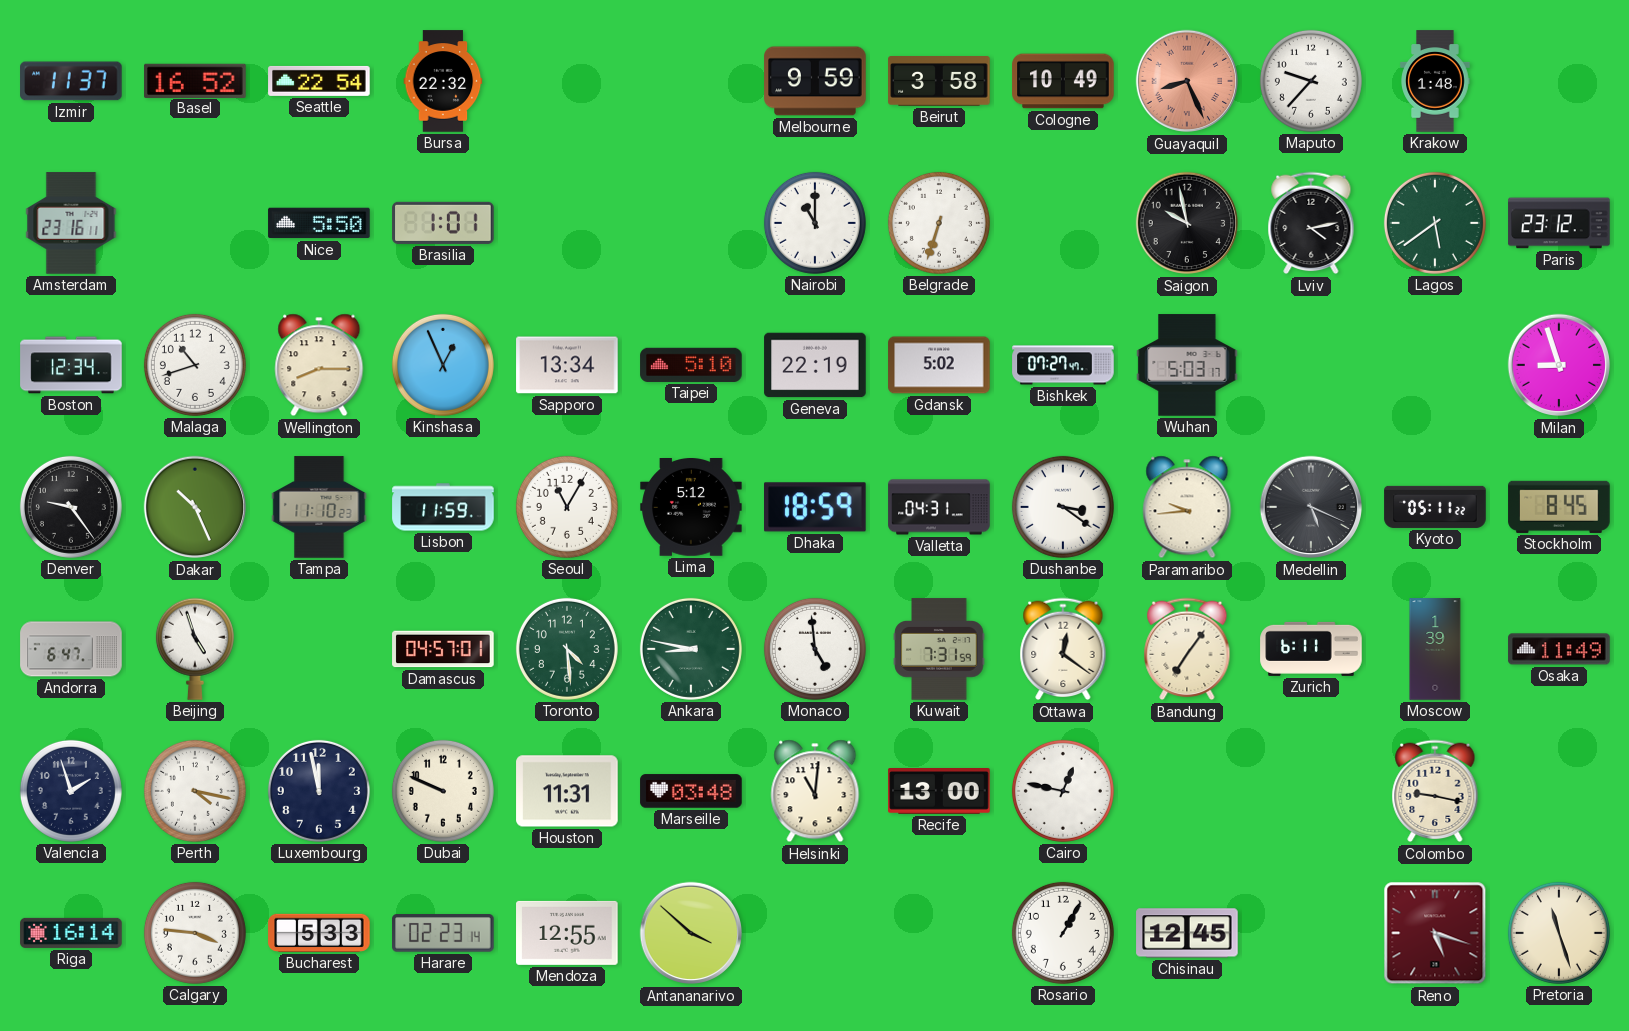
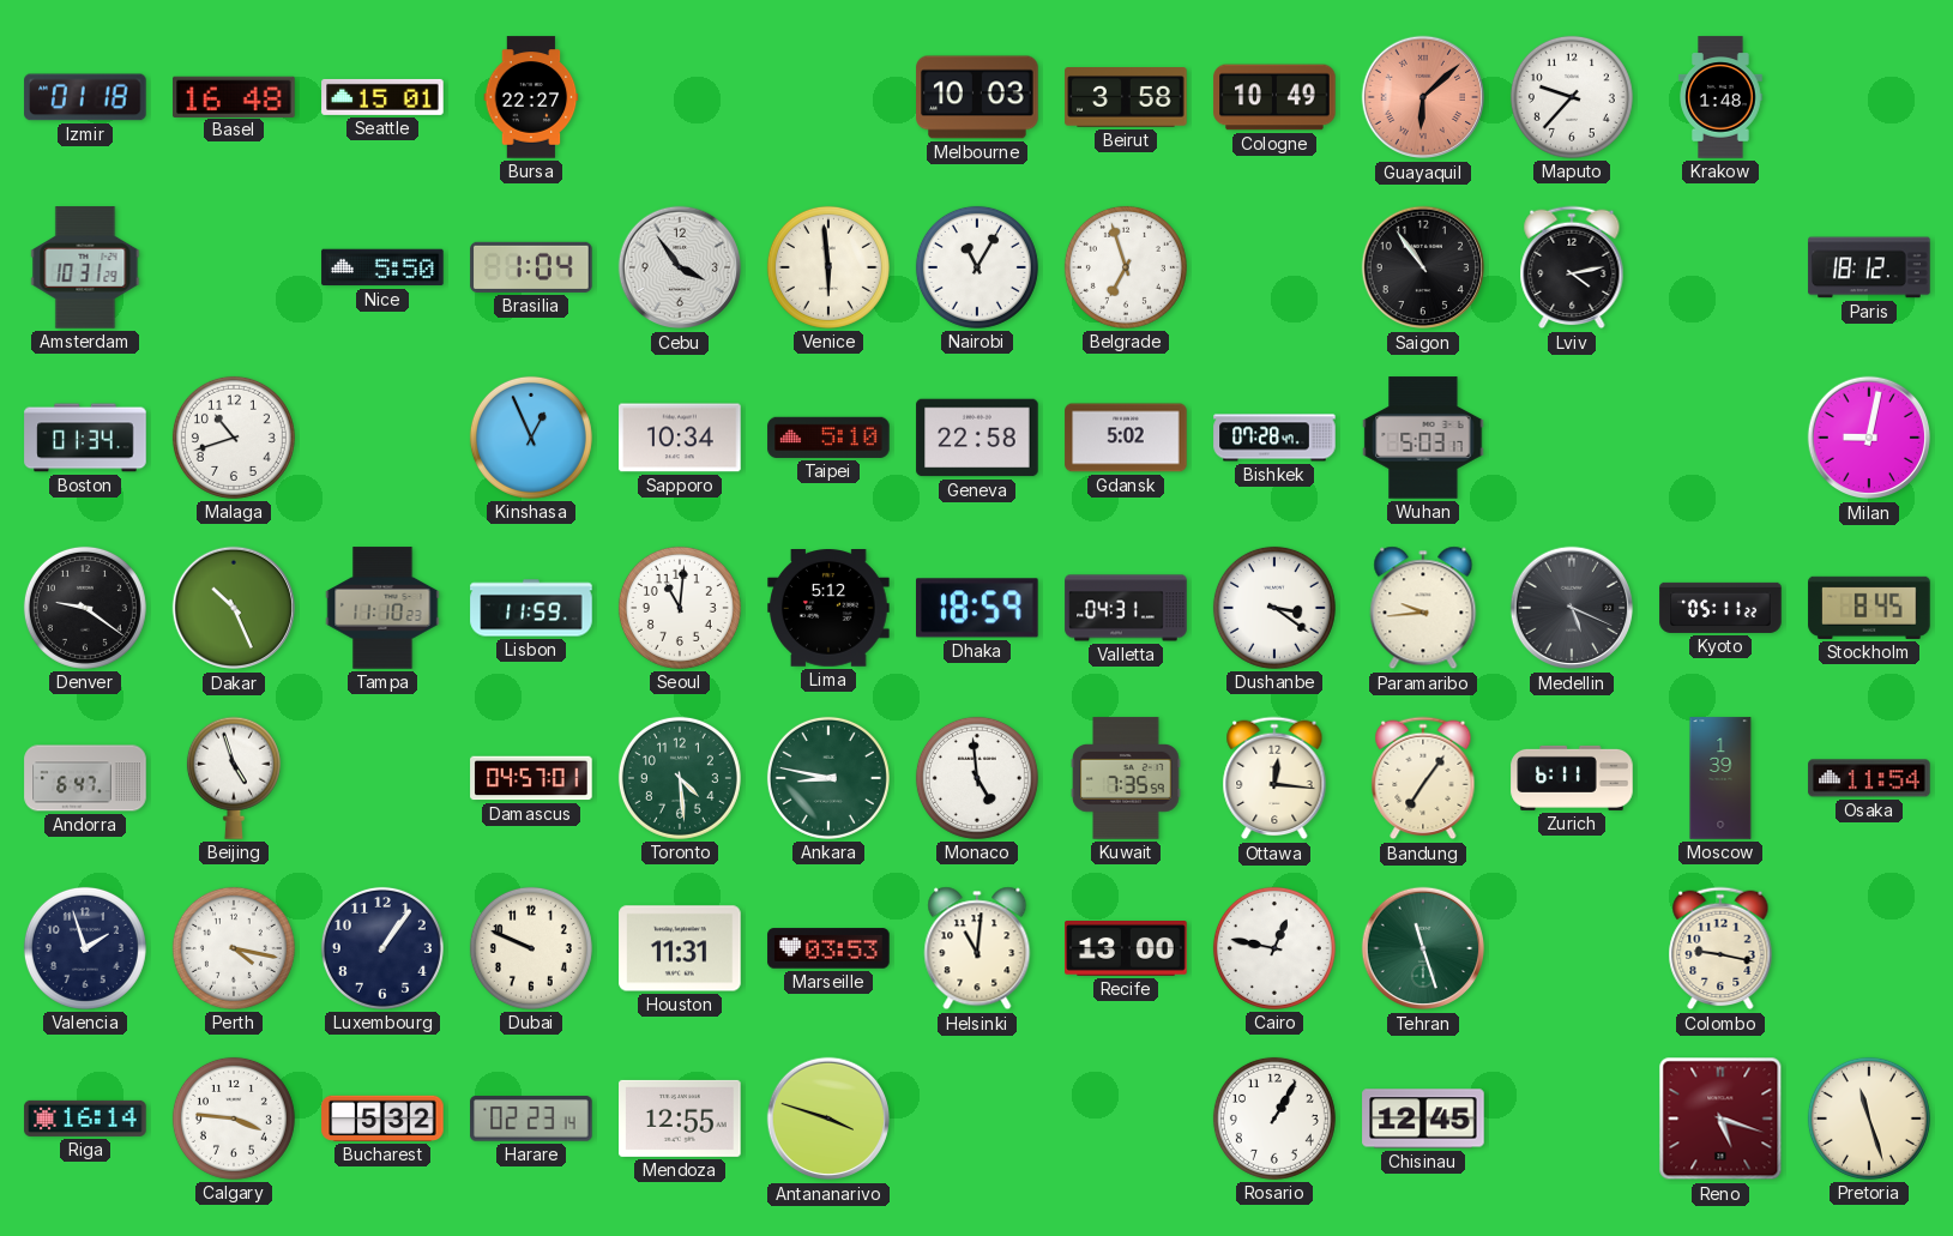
Izmir: 11:37 -> 01:18 (85, 97)
Basel: 16:52 -> 16:48 (234, 96)
Seattle: 22:54 -> 15:01 (382, 97)
Bursa: 22:32 -> 22:27 (531, 97)
Melbourne: 9:59 -> 10:03 (977, 97)
Guayaquil: 8:26 -> 6:08 (1423, 97)
Amsterdam: 23:16 -> 10:31 (85, 267)
Brasilia: 1:01 -> 1:04 (531, 267)
Cebu: none -> 3:54 (680, 267)
Venice: none -> 5:59 (828, 267)
Nairobi: 11:00 -> 11:05 (977, 267)
Belgrade: 6:33 -> 6:57 (1126, 267)
Saigon: 9:58 -> 10:54 (1423, 267)
Lagos: 5:39 -> none (1435, 223)
Paris: 23:12 -> 18:12 (1869, 267)
Boston: 12:34 -> 01:34 (85, 438)
Wellington: 8:15 -> none (319, 365)
Sapporo: 13:34 -> 10:34 (680, 438)
Geneva: 22:19 -> 22:58 (977, 438)
Bishkek: 07:27 -> 07:28 (1274, 438)
Milan: 8:57 -> 9:02 (1869, 438)
Denver: 9:24 -> 9:21 (85, 608)
Seoul: 11:05 -> 11:01 (680, 608)
Kuwait: 7:31 -> 7:35 (1126, 778)
Ottawa: 12:21 -> 12:16 (1274, 778)
Osaka: 11:49 -> 11:54 (1869, 778)
Luxembourg: 11:58 -> 1:06 (382, 948)
Marseille: 03:48 -> 03:53 (828, 948)
Tehran: none -> 11:27 (1423, 948)
Bucharest: 5:33 -> 5:32 (382, 1119)
Antananarivo: 3:52 -> 3:48 (828, 1119)
